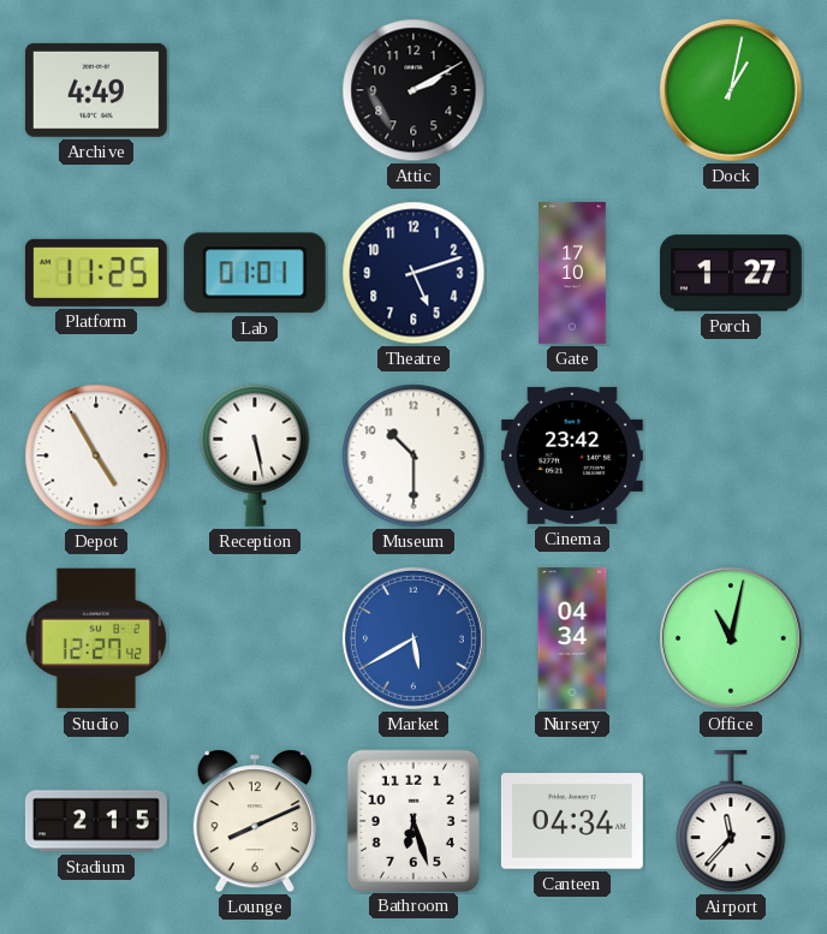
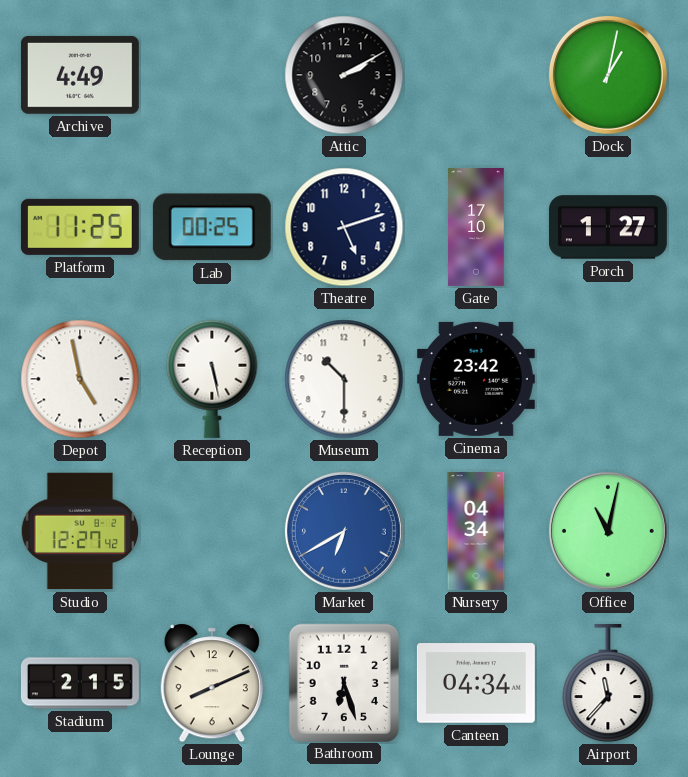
Lab: 01:01 -> 00:25 (212, 227)
Depot: 4:55 -> 4:58 (80, 379)
Market: 5:40 -> 6:40 (344, 531)
